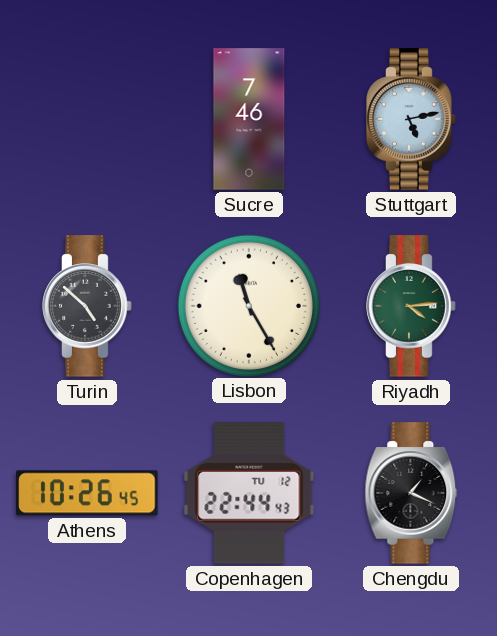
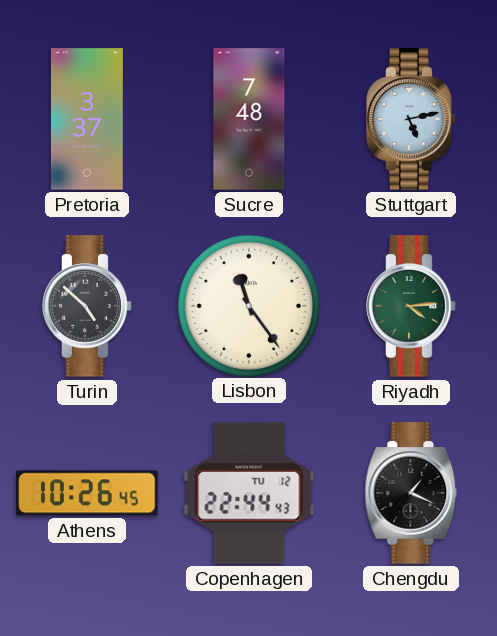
Pretoria: none -> 3:37 (87, 119)
Sucre: 7:46 -> 7:48 (249, 119)
Lisbon: 11:25 -> 11:24 (248, 305)
